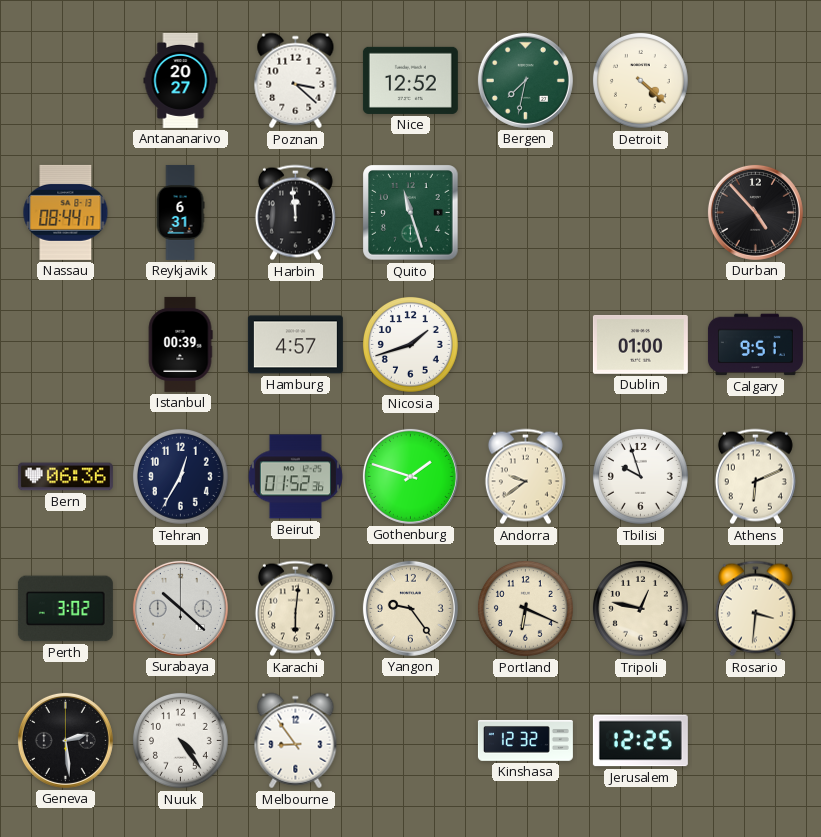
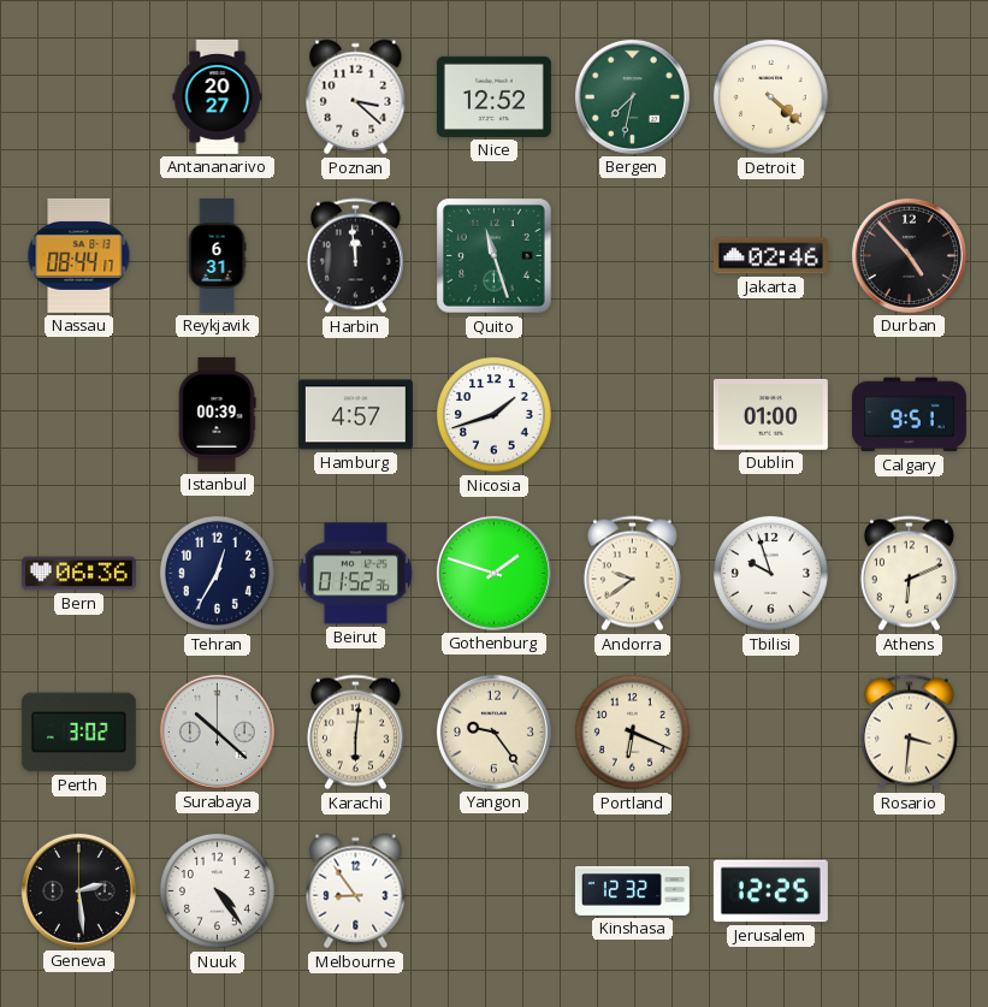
Jakarta: none -> 02:46 (770, 256)
Tripoli: 12:47 -> none (640, 608)
